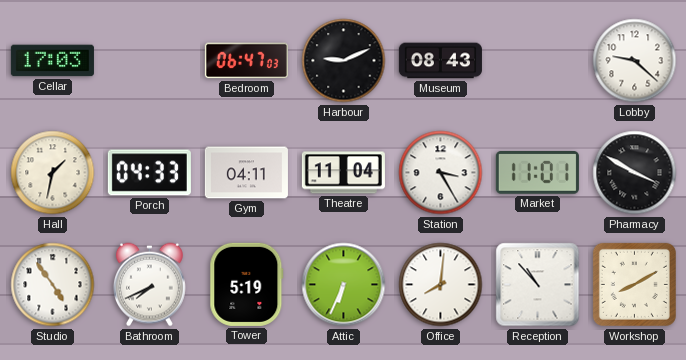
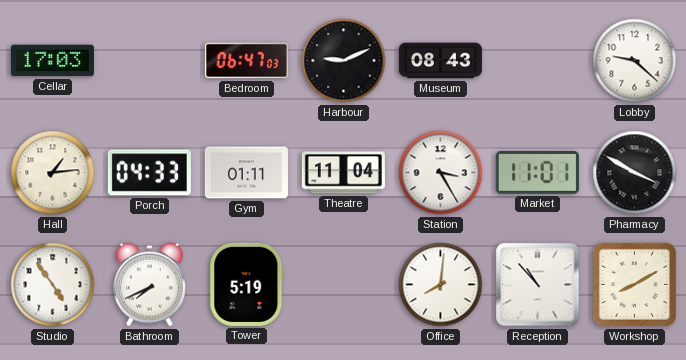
Hall: 1:32 -> 1:14 (53, 173)
Gym: 04:11 -> 01:11 (246, 173)
Attic: 6:34 -> none (344, 285)
